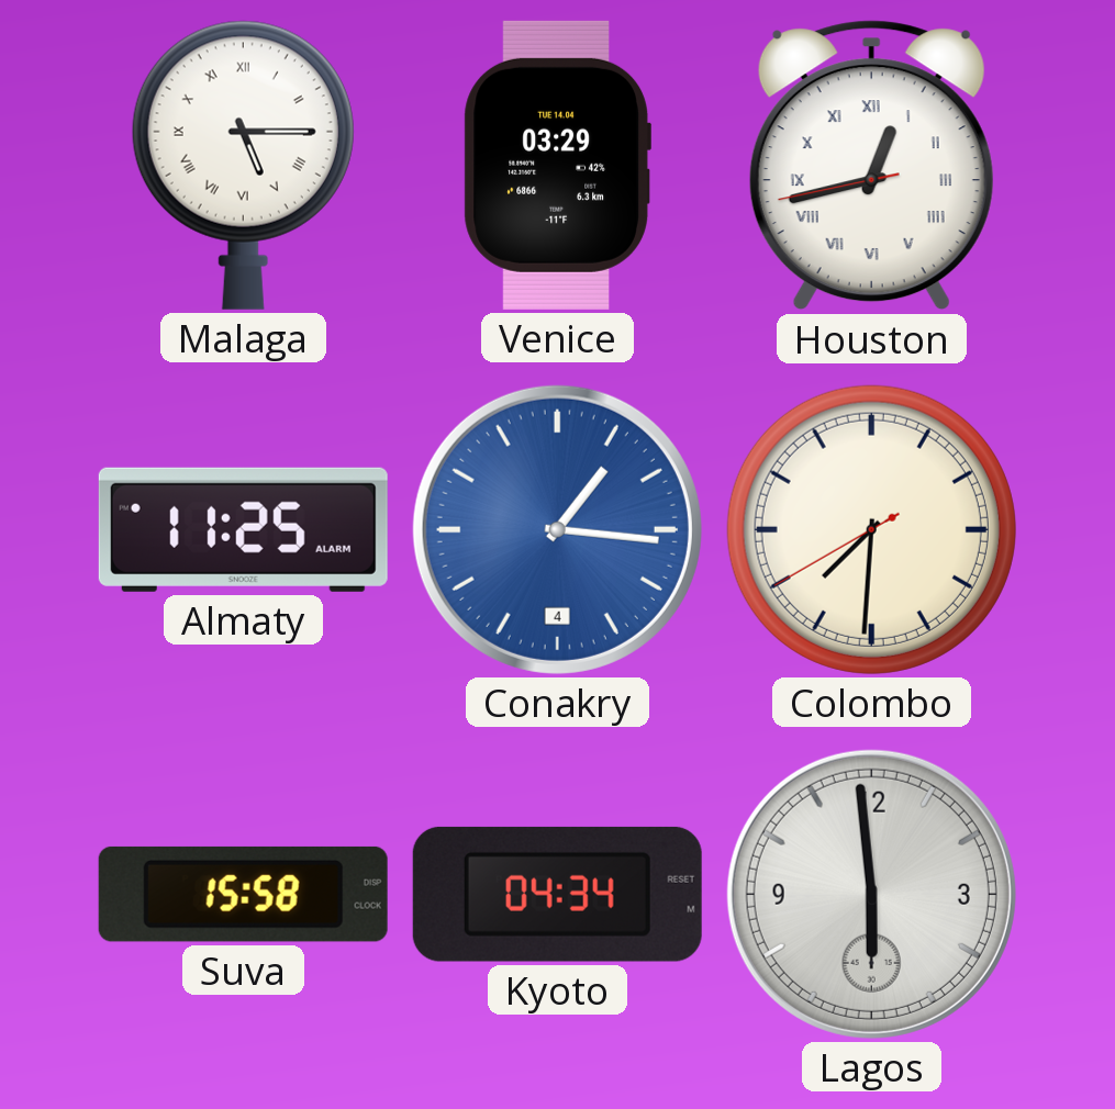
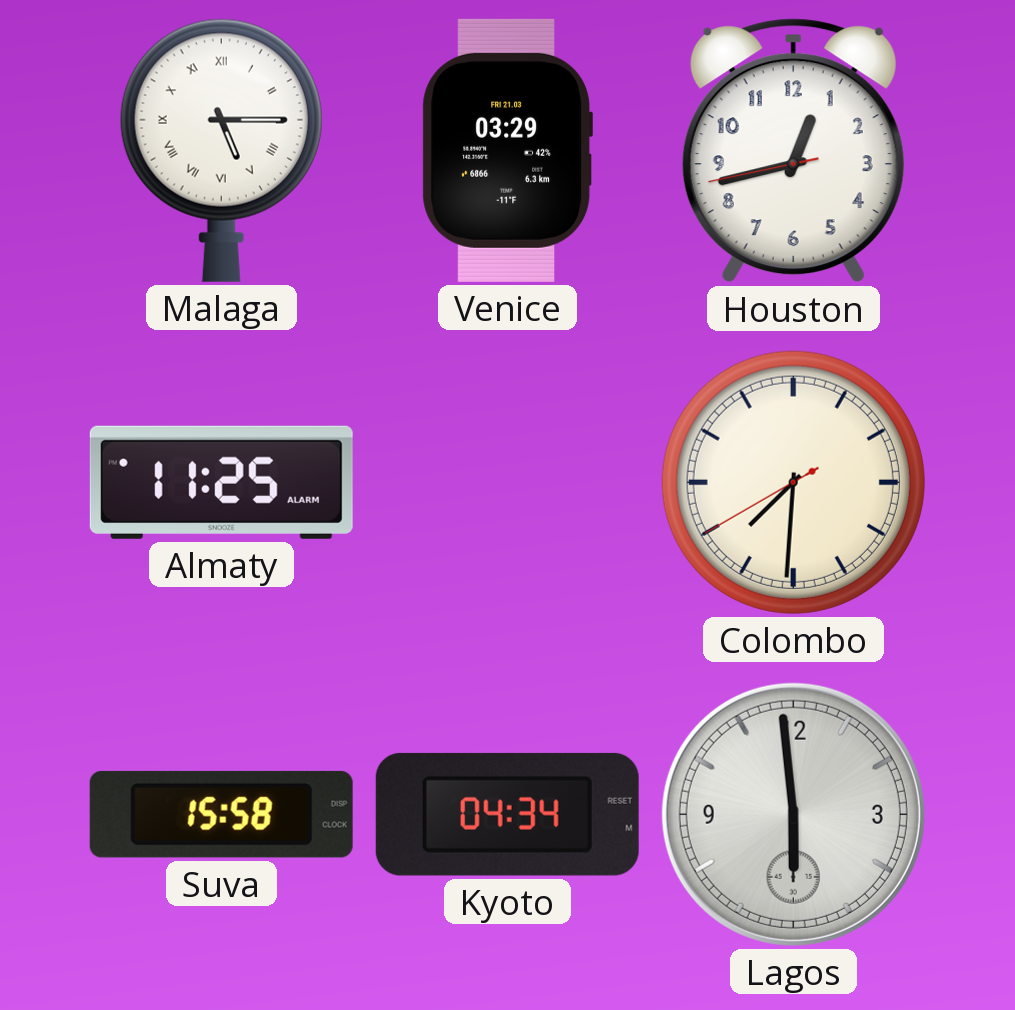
Venice date: TUE 14.04 -> FRI 21.03 (507, 150)
Houston numerals: Roman -> Arabic (793, 151)
Conakry: 1:16 -> none (557, 529)
